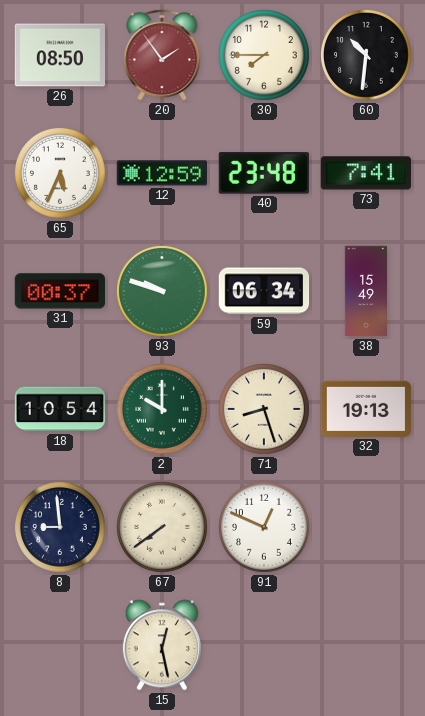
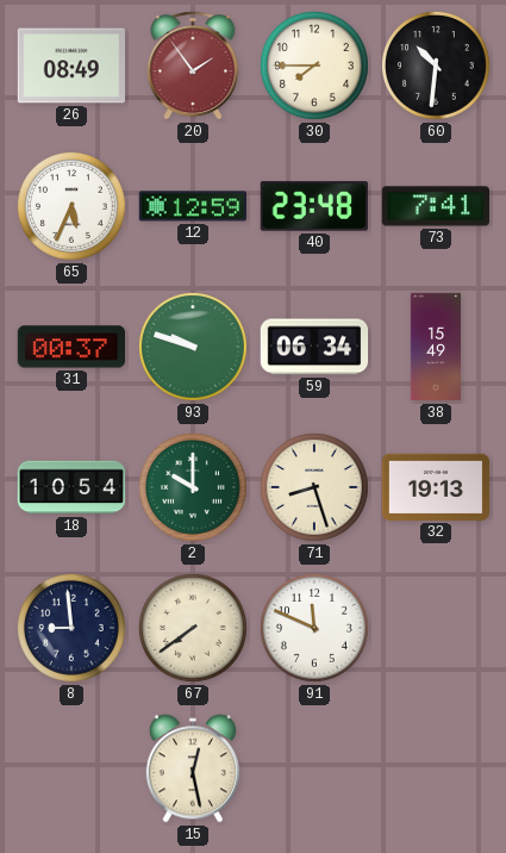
26: 08:50 -> 08:49 (70, 66)
91: 12:49 -> 11:49 (314, 628)
